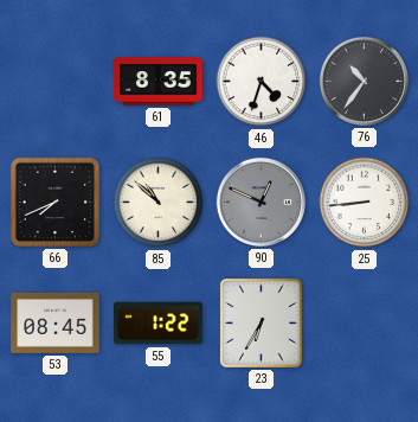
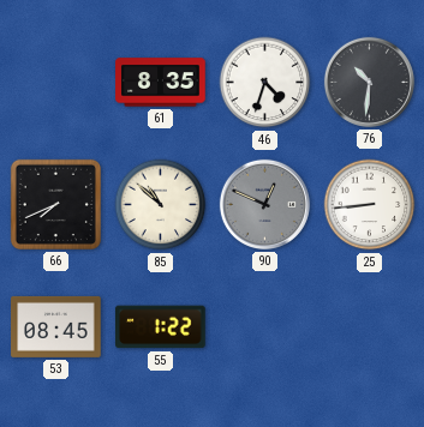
76: 10:36 -> 10:31 (369, 82)
23: 6:35 -> none (262, 324)
